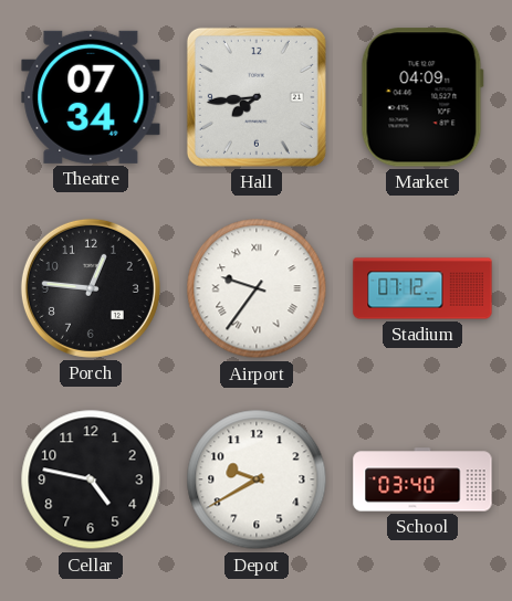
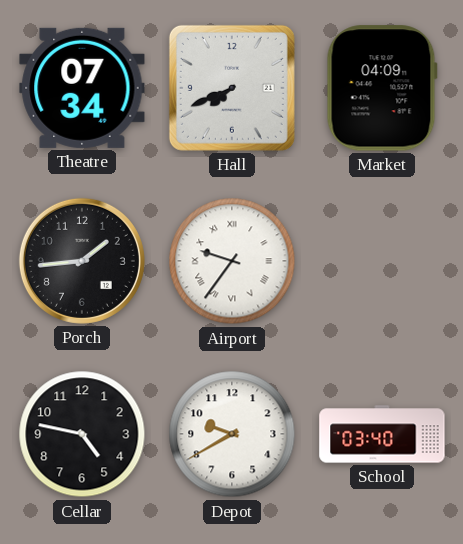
Hall: 7:44 -> 7:41 (232, 88)
Porch: 12:46 -> 1:44 (82, 261)
Stadium: 07:12 -> none (422, 288)
